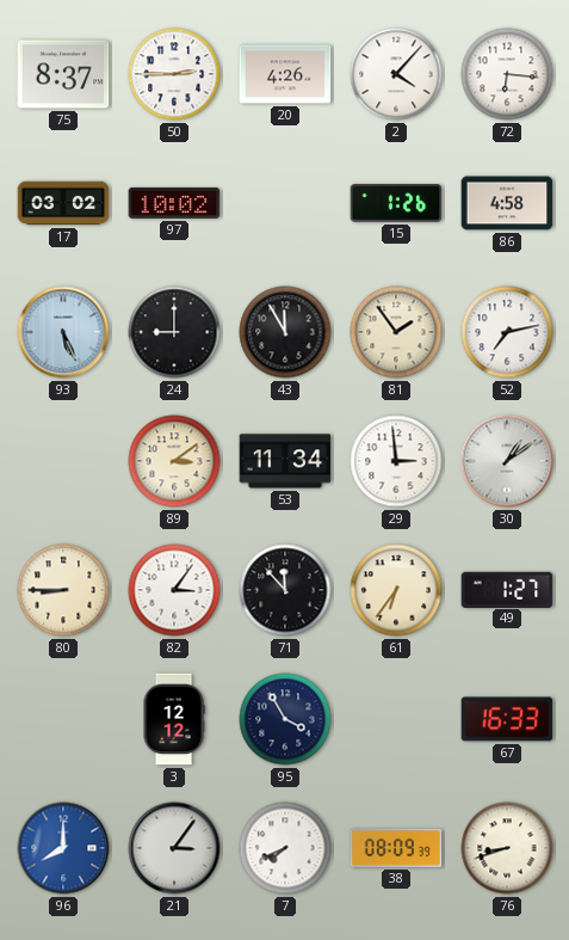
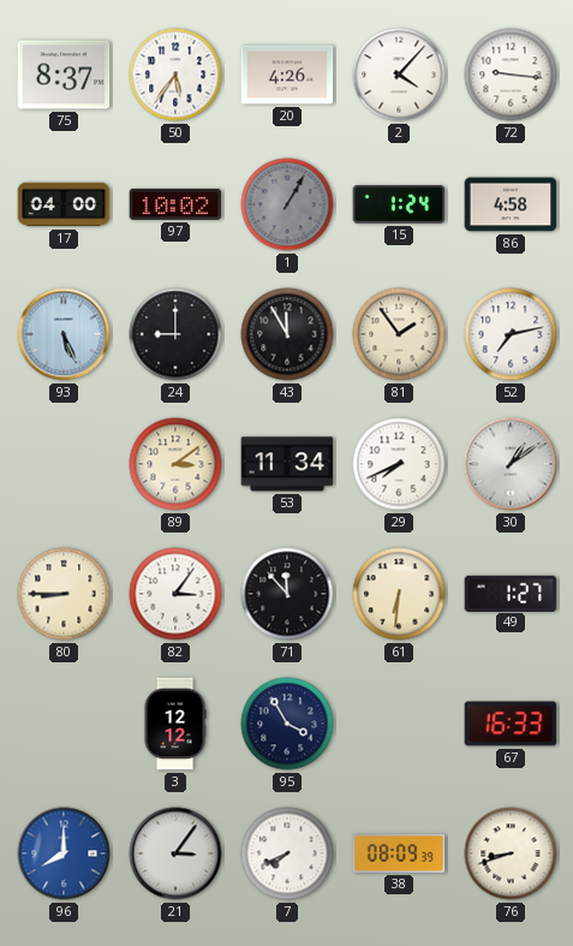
50: 2:45 -> 5:36 (175, 75)
72: 6:16 -> 9:16 (511, 75)
17: 03:02 -> 04:00 (64, 204)
1: none -> 1:05 (287, 204)
15: 1:26 -> 1:24 (399, 204)
29: 2:59 -> 7:41 (399, 464)
61: 6:36 -> 6:31 (399, 594)
